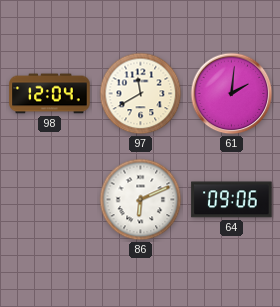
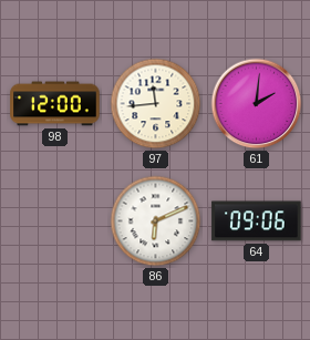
98: 12:04 -> 12:00 (55, 104)
97: 11:40 -> 11:44 (156, 104)
